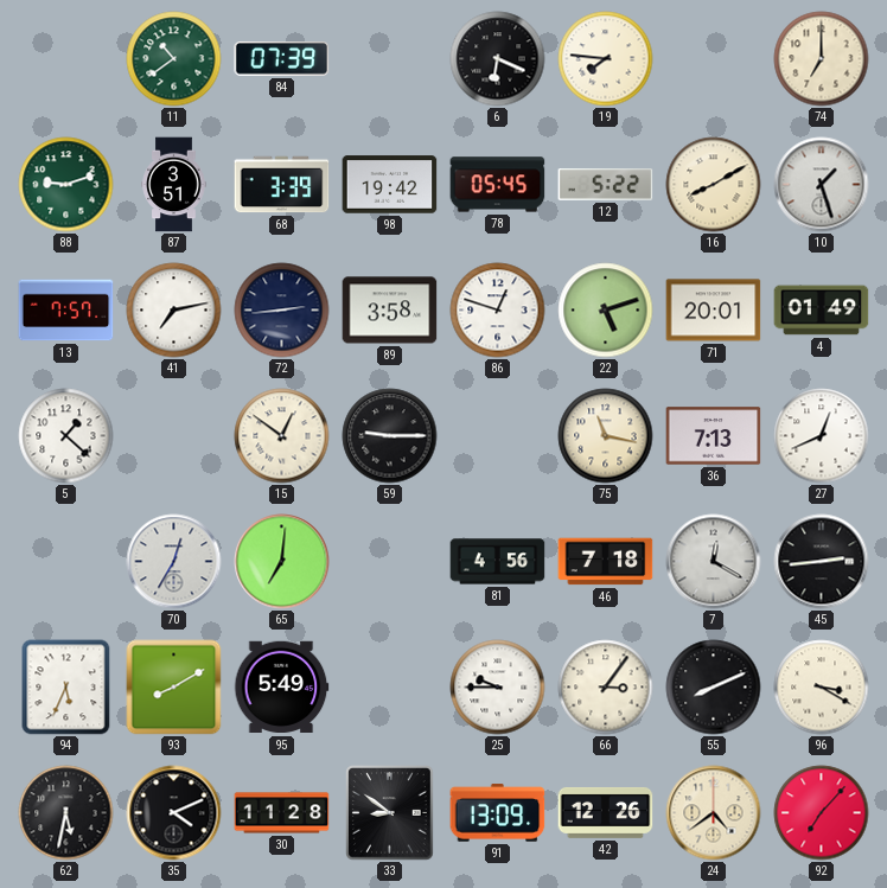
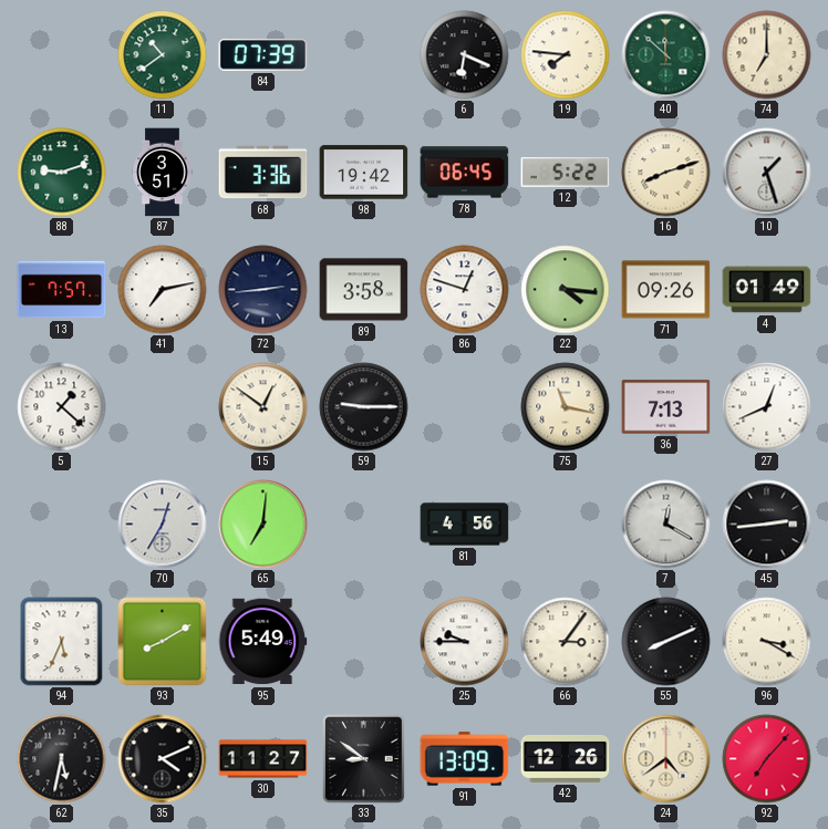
40: none -> 11:52 (666, 55)
68: 3:39 -> 3:36 (263, 173)
78: 05:45 -> 06:45 (465, 173)
16: 8:10 -> 8:12 (666, 173)
22: 5:12 -> 4:16 (566, 290)
71: 20:01 -> 09:26 (666, 290)
46: 7:18 -> none (606, 562)
30: 11:28 -> 11:27 (263, 759)
